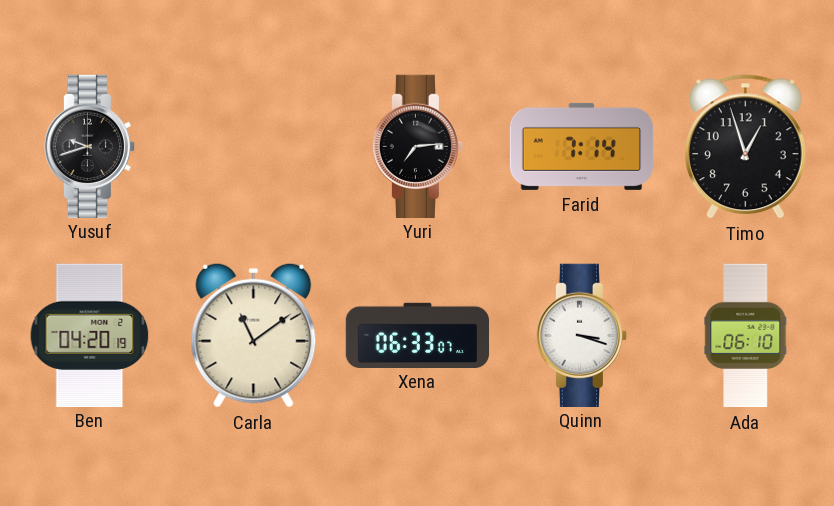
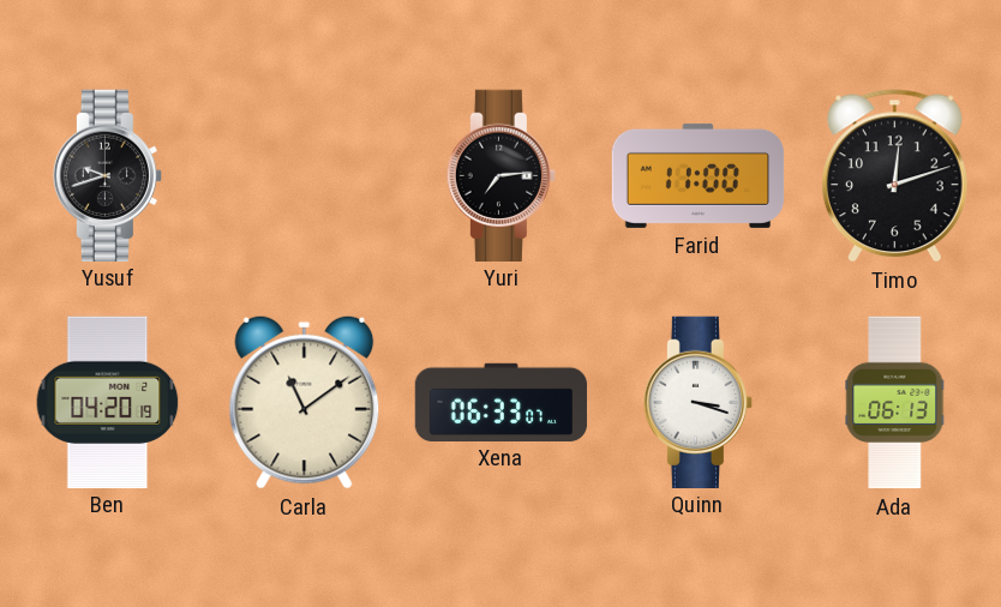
Farid: 7:14 -> 11:00 (699, 175)
Timo: 12:57 -> 12:12 (895, 176)
Ada: 06:10 -> 06:13 (895, 403)
